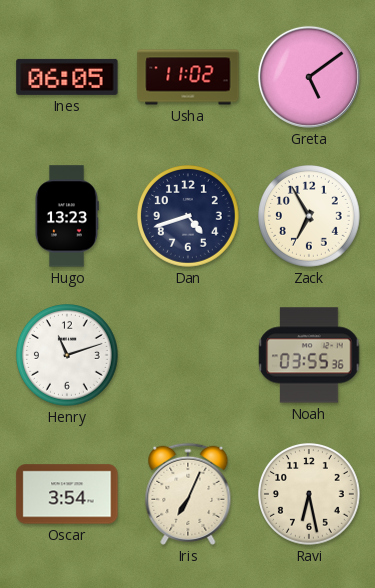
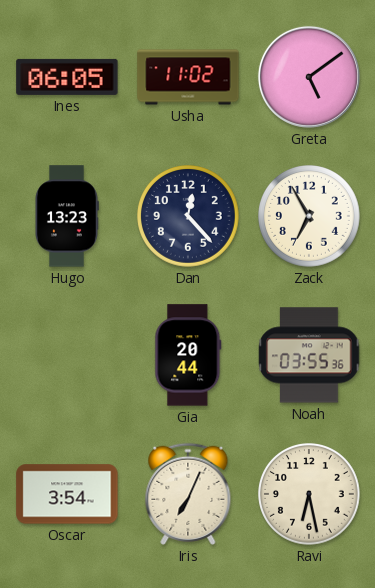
Dan: 4:42 -> 12:23 (189, 217)
Henry: 11:12 -> none (68, 356)
Gia: none -> 20:44 (188, 355)
